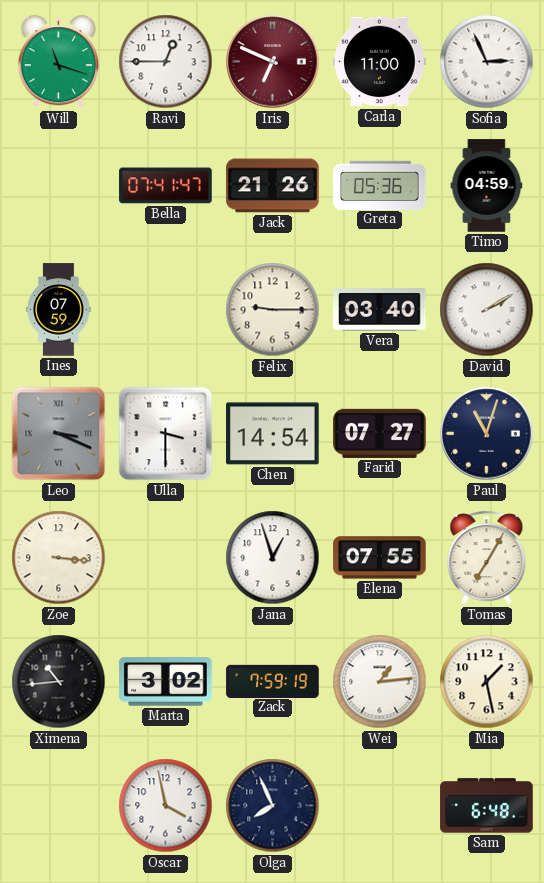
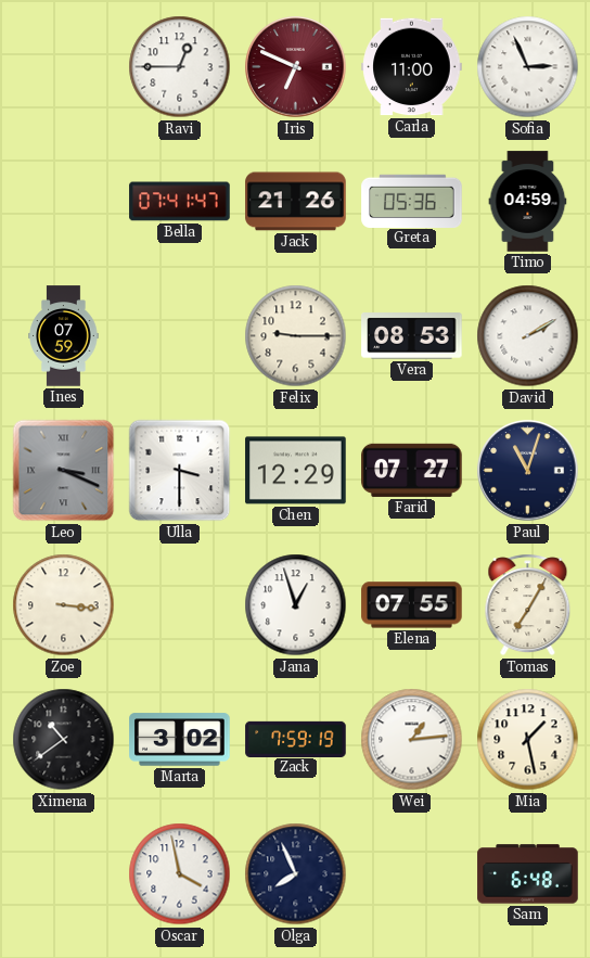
Will: 11:18 -> none (58, 62)
Vera: 03:40 -> 08:53 (412, 336)
Chen: 14:54 -> 12:29 (296, 471)
Ximena: 10:44 -> 10:39 (64, 740)
